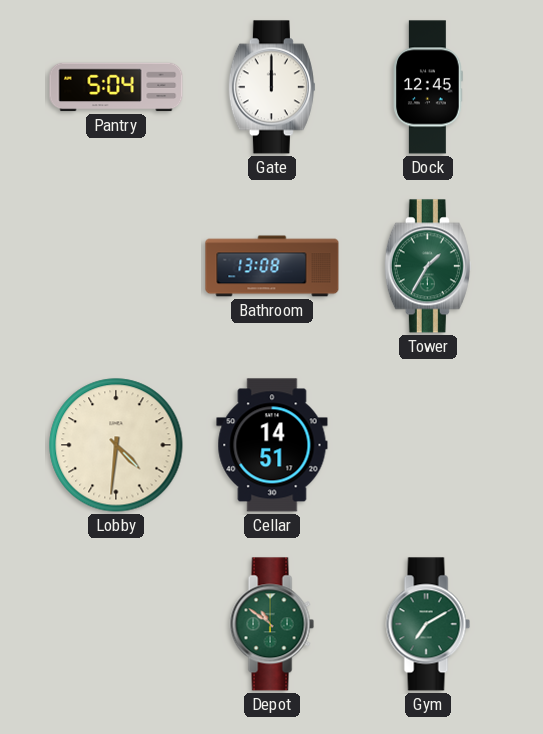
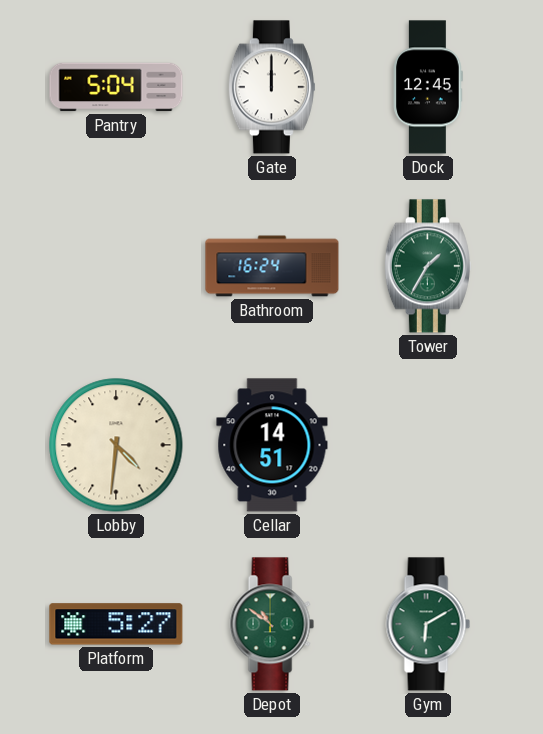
Bathroom: 13:08 -> 16:24 (272, 266)
Platform: none -> 5:27 (116, 624)
Gym: 7:10 -> 6:10 (428, 624)
